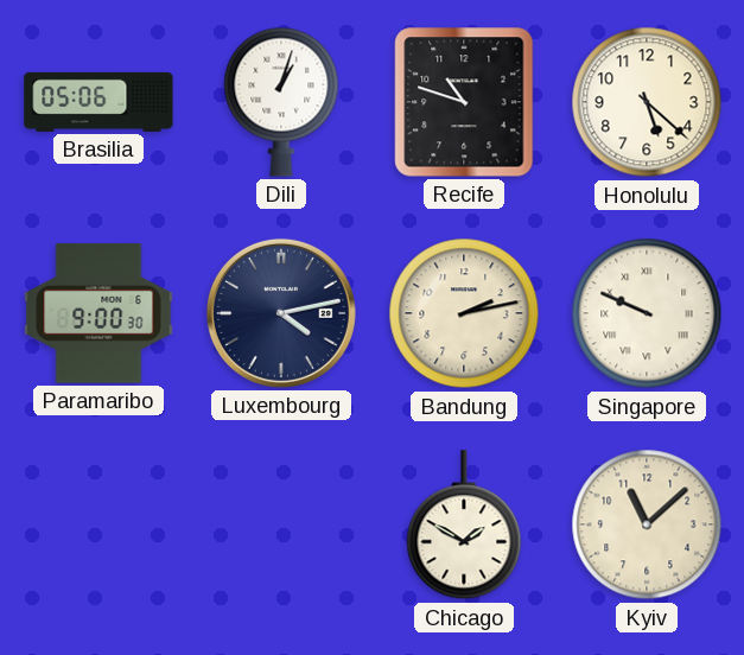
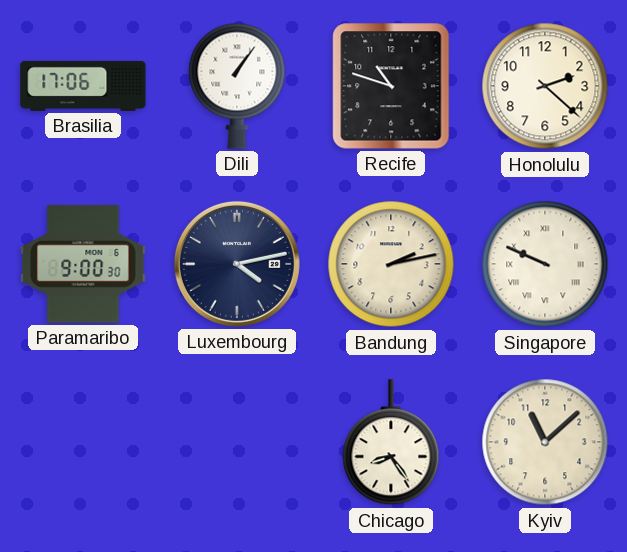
Brasilia: 05:06 -> 17:06 (83, 86)
Dili: 1:03 -> 1:06 (237, 86)
Honolulu: 5:22 -> 2:22 (545, 86)
Chicago: 1:50 -> 8:24 (391, 443)
